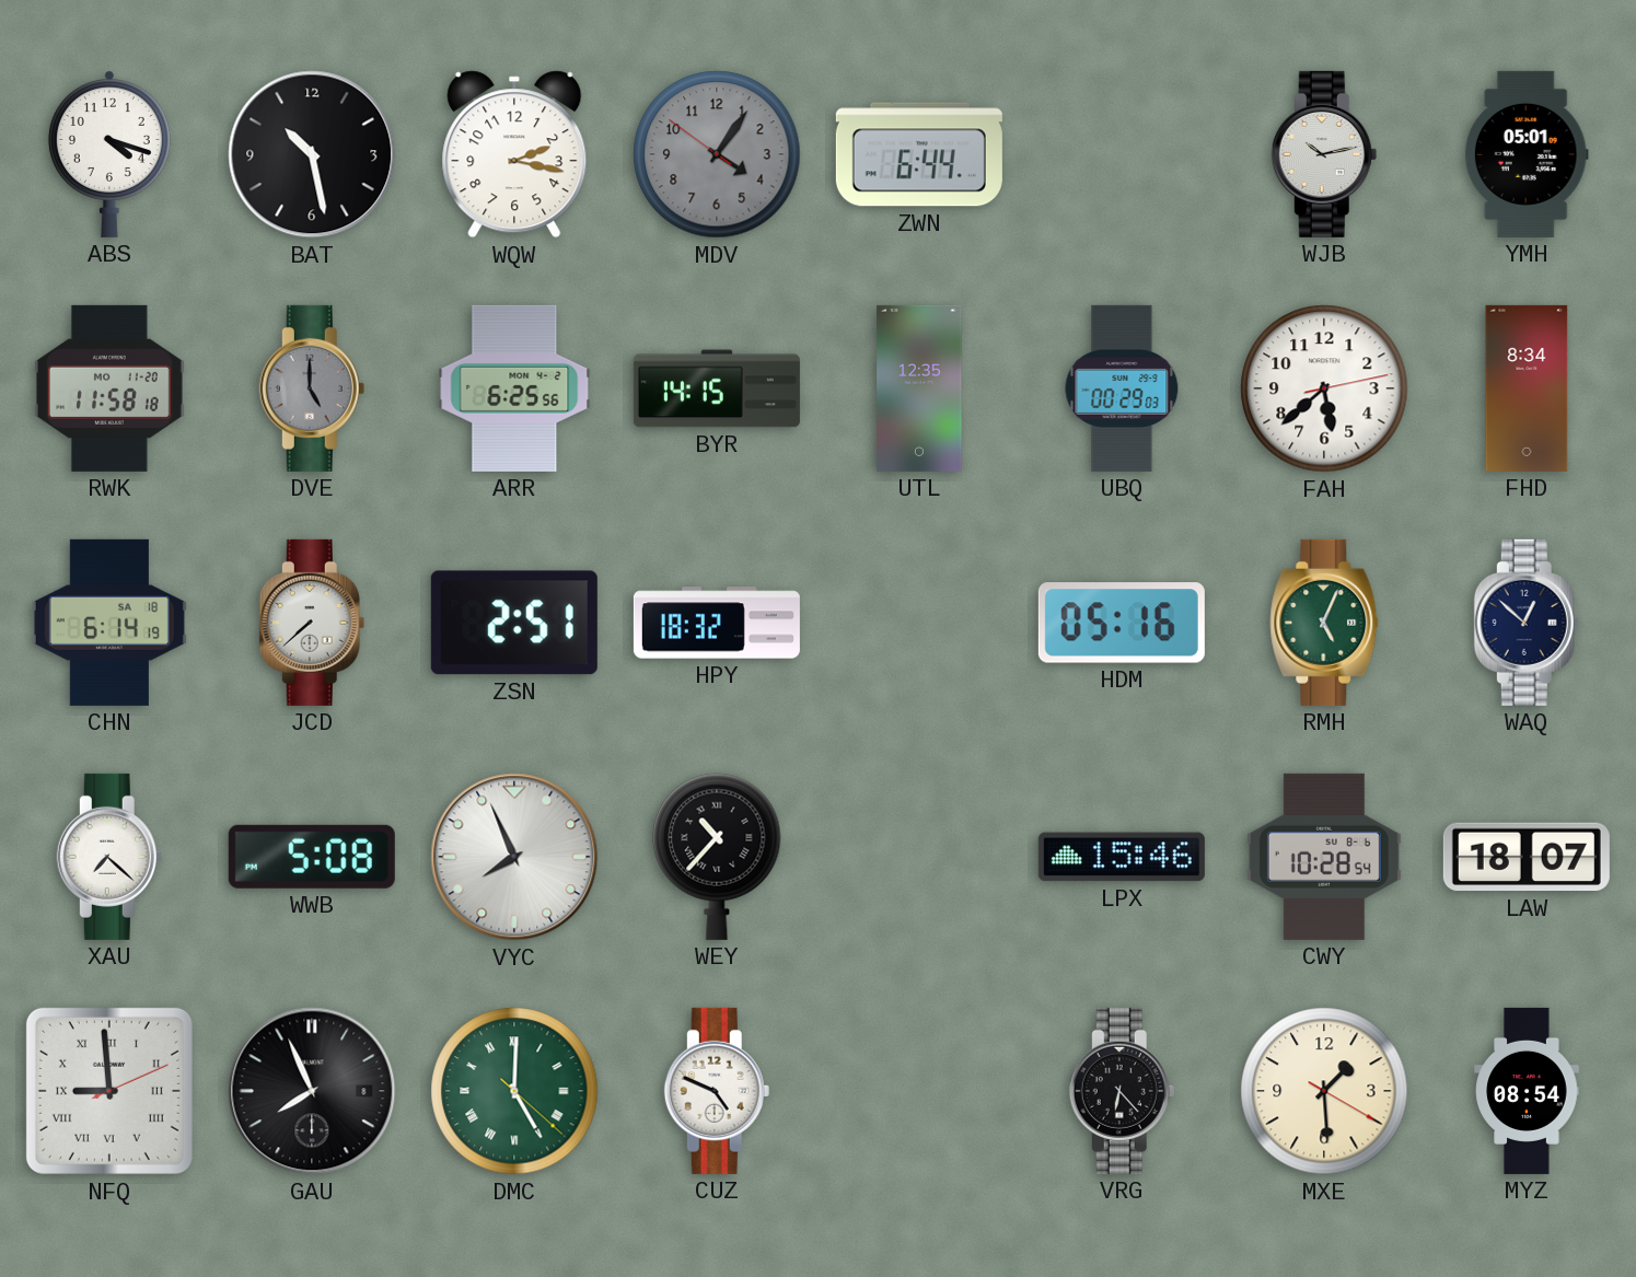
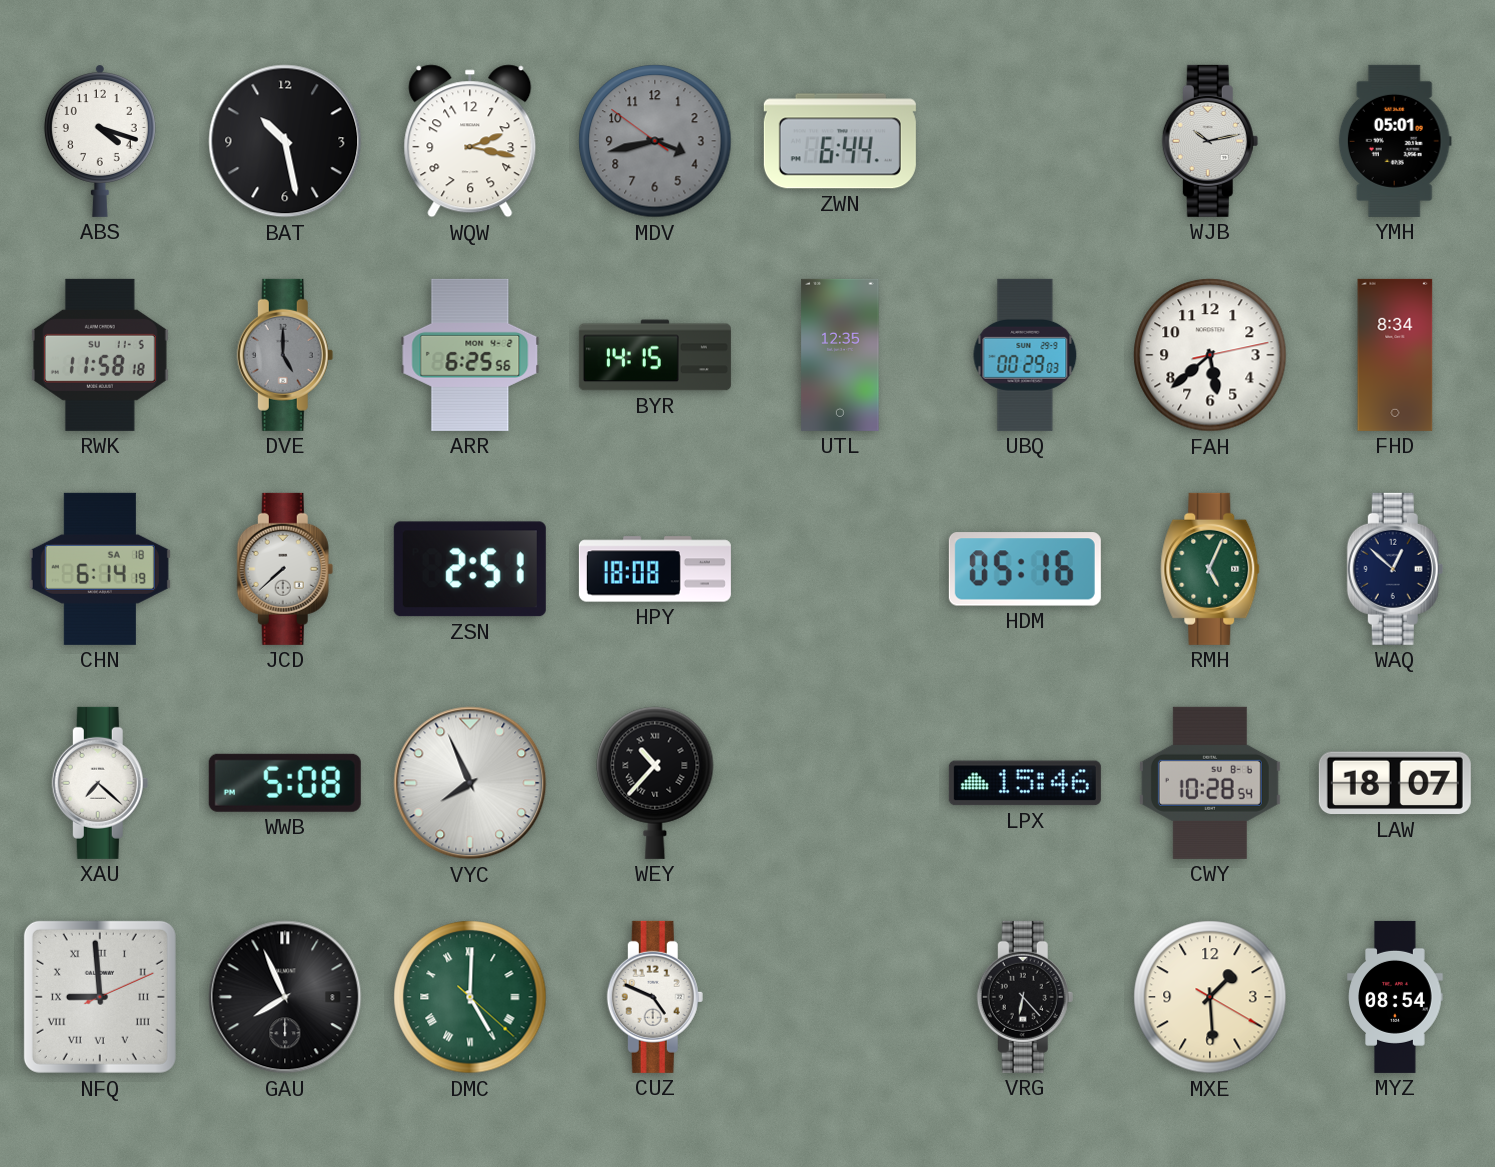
MDV: 4:05 -> 3:42 (655, 141)
RWK date: MO 11-20 -> SU 11-5 (100, 355)
HPY: 18:32 -> 18:08 (655, 569)
